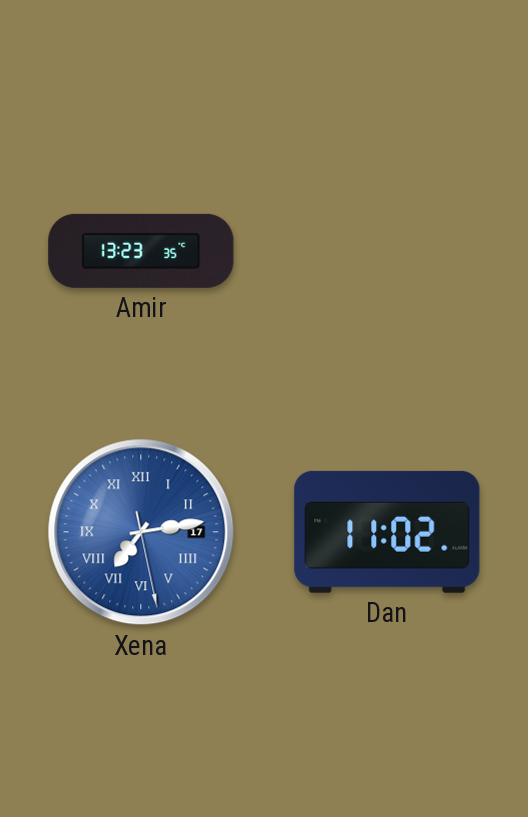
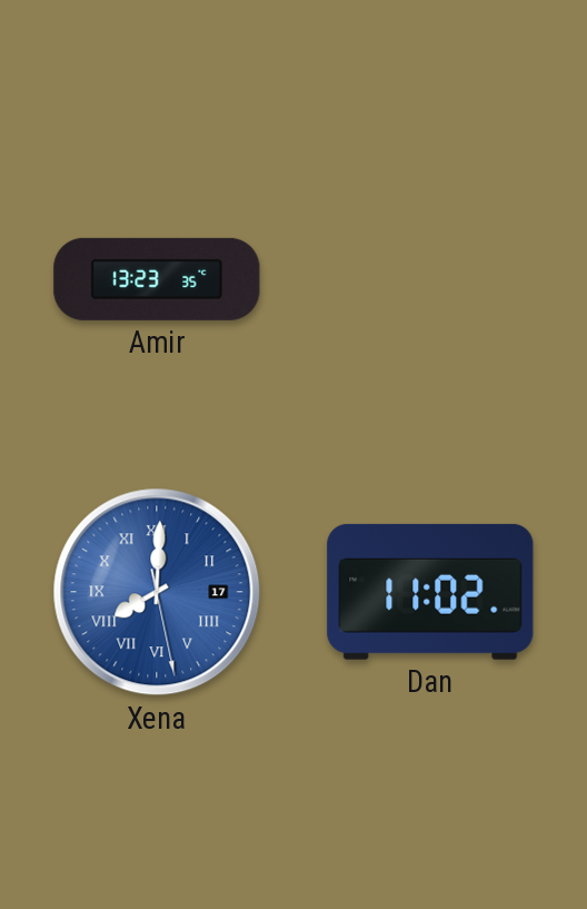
Xena: 7:13 -> 8:00 (157, 592)
